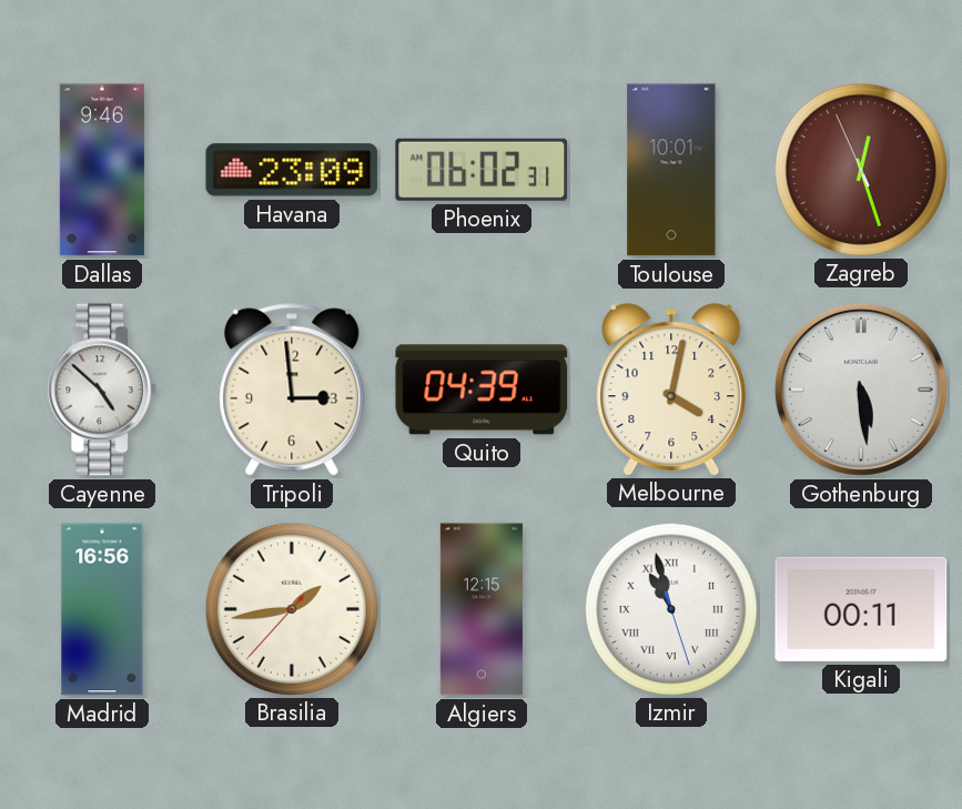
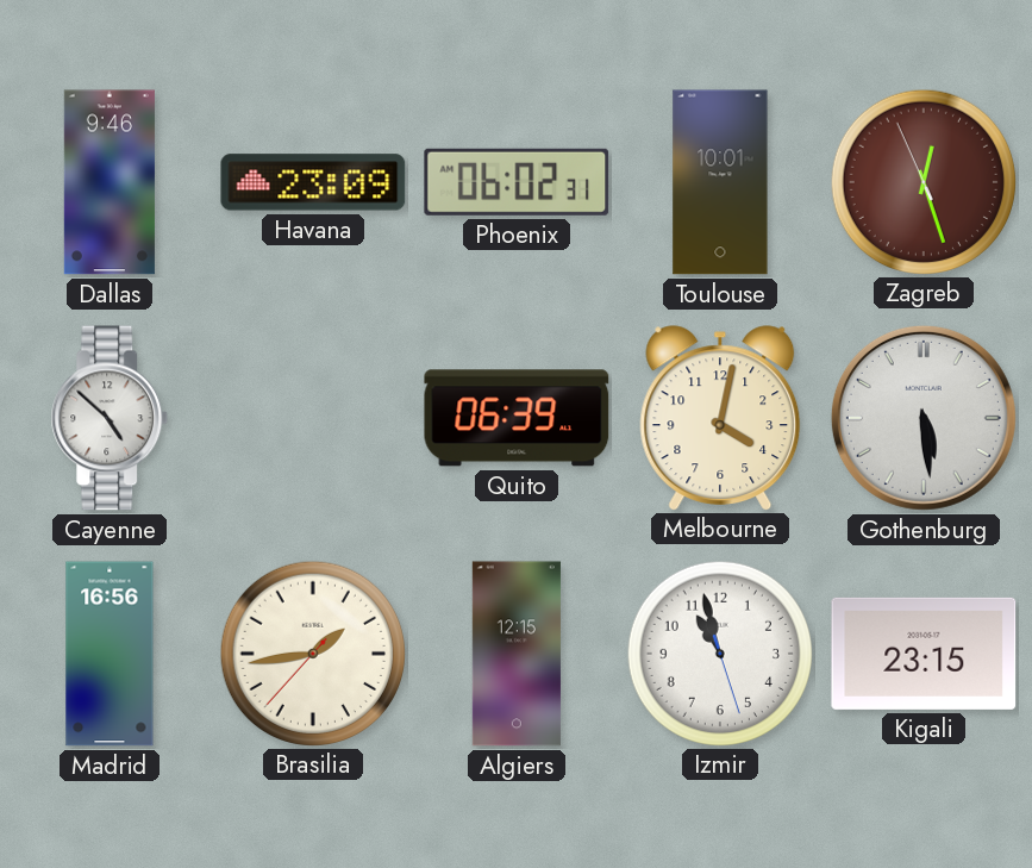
Tripoli: 2:59 -> none (292, 390)
Quito: 04:39 -> 06:39 (517, 418)
Izmir numerals: Roman -> Arabic (719, 652)
Kigali: 00:11 -> 23:15 (924, 654)
